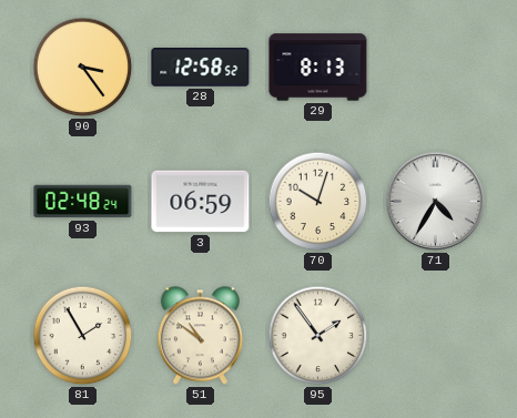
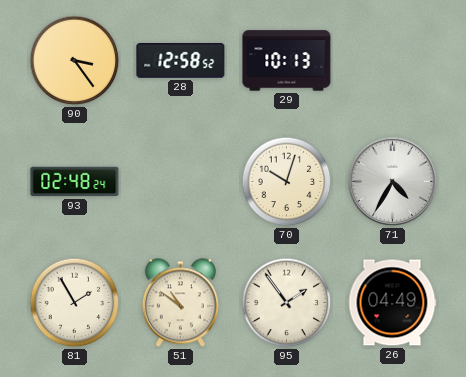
29: 8:13 -> 10:13 (287, 61)
3: 06:59 -> none (201, 202)
26: none -> 04:49 (392, 303)
